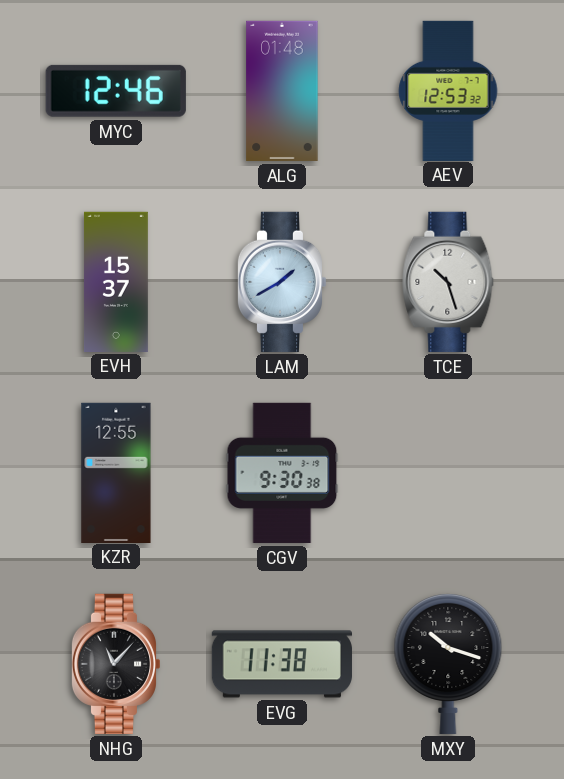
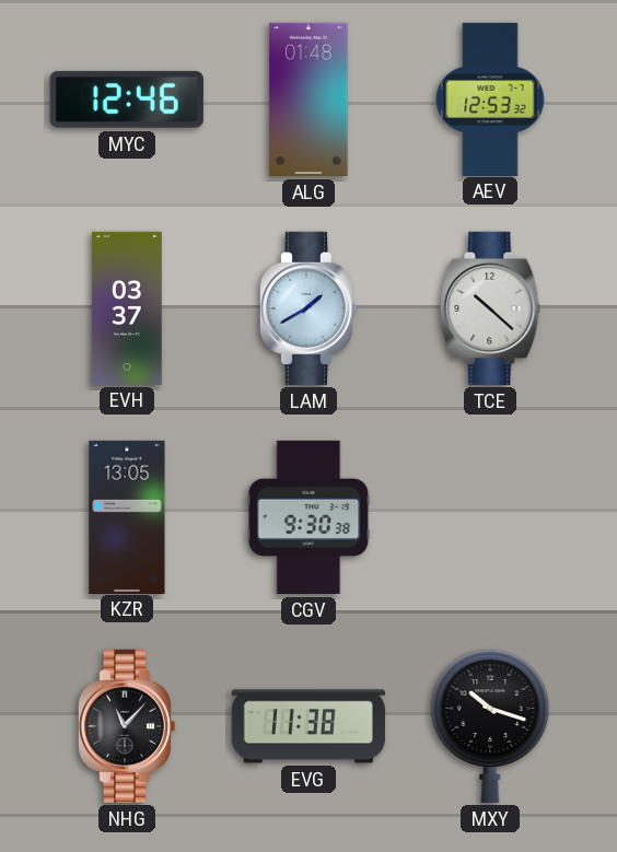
EVH: 15:37 -> 03:37 (127, 307)
TCE: 10:27 -> 10:22 (490, 308)
KZR: 12:55 -> 13:05 (127, 516)
